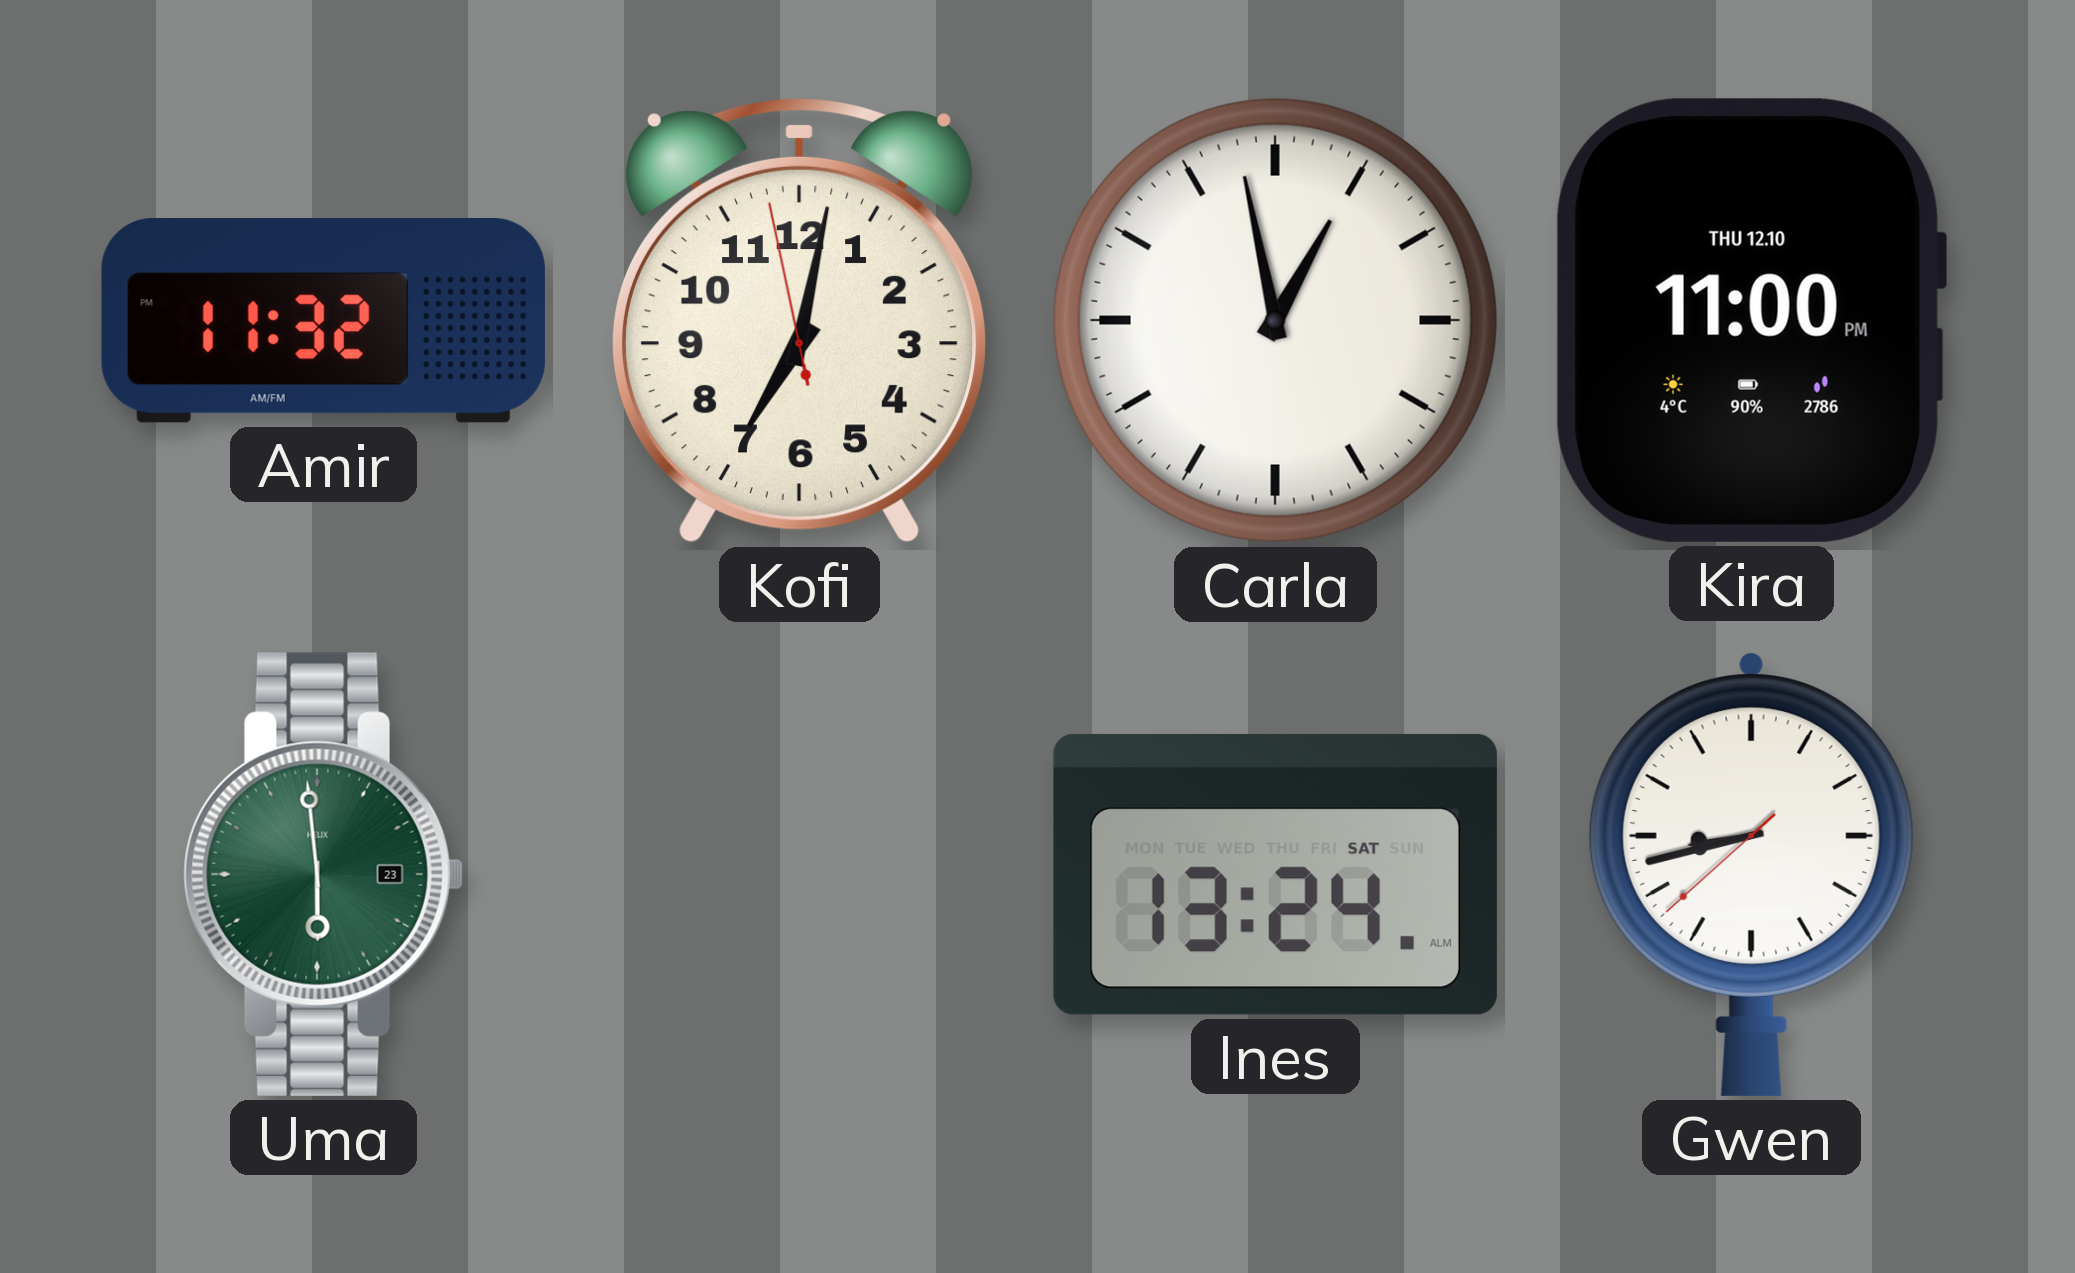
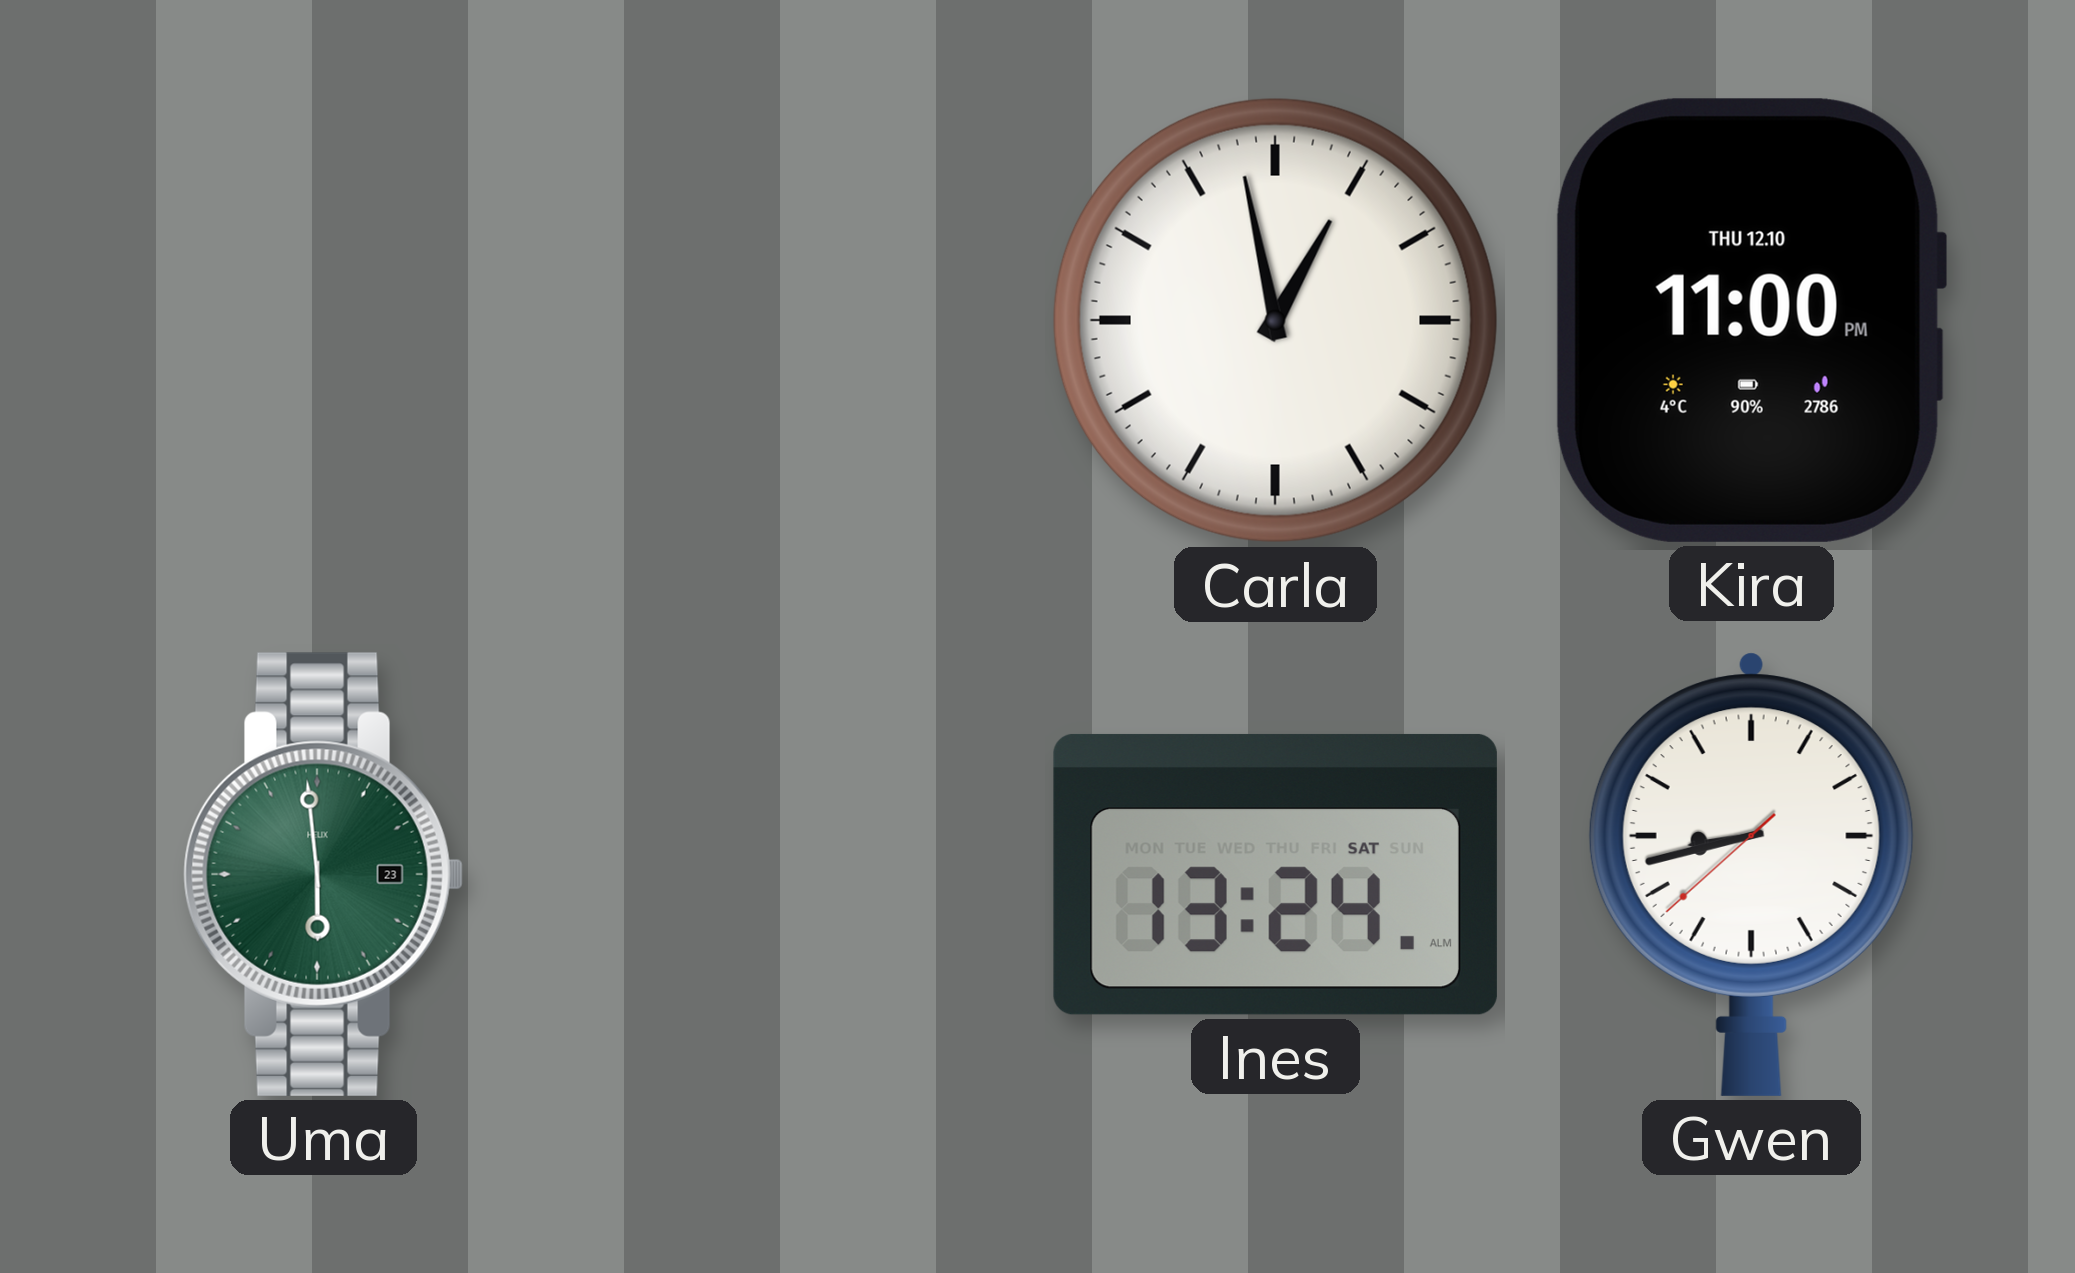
Amir: 11:32 -> none (323, 321)
Kofi: 7:01 -> none (799, 321)
